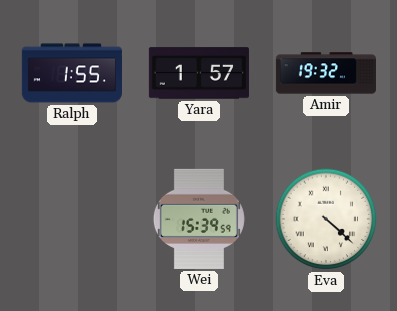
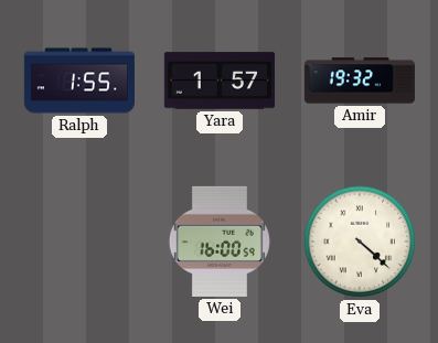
Wei: 15:39 -> 16:00 (220, 242)
